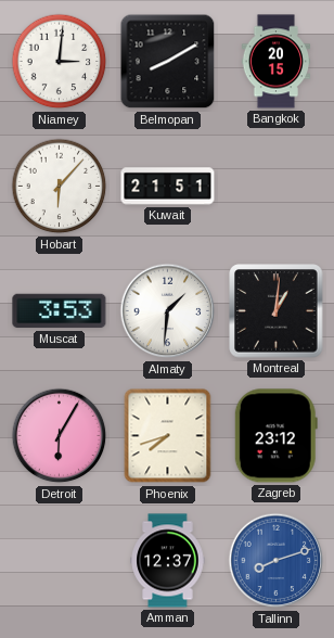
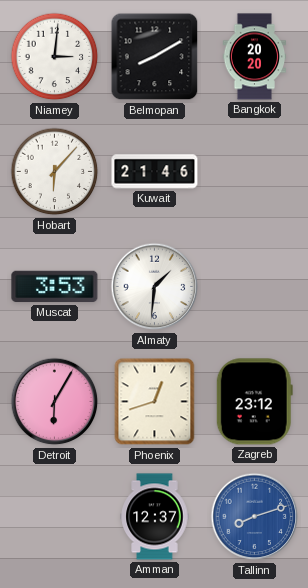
Bangkok: 20:15 -> 20:20 (255, 57)
Kuwait: 21:51 -> 21:46 (155, 172)
Montreal: 1:01 -> none (277, 311)
Phoenix: 7:42 -> 12:42 (155, 402)
